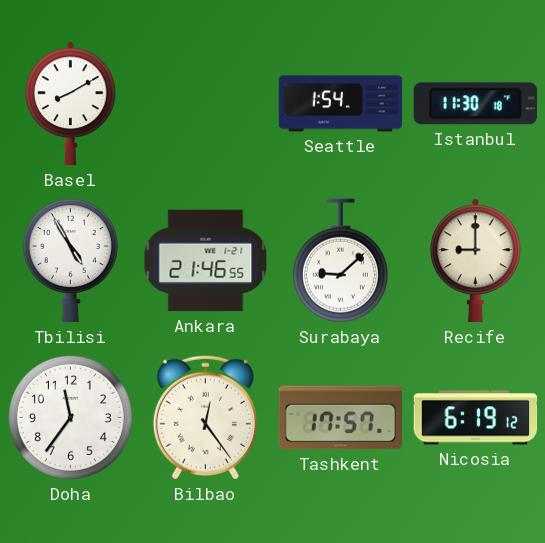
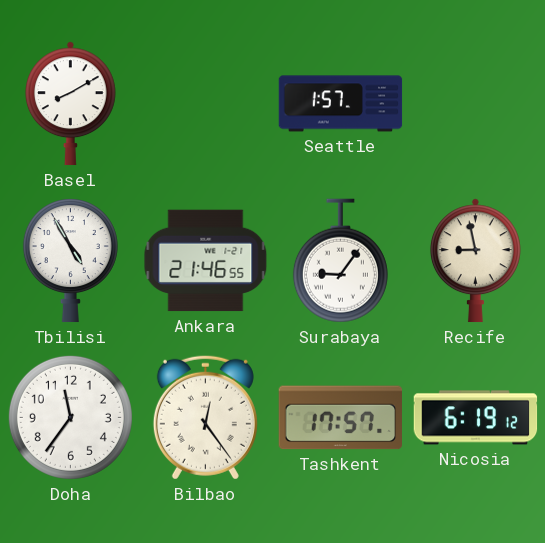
Seattle: 1:54 -> 1:57 (341, 104)
Istanbul: 11:30 -> none (475, 104)
Surabaya: 9:08 -> 9:06 (340, 261)
Recife: 9:00 -> 8:58 (475, 261)
